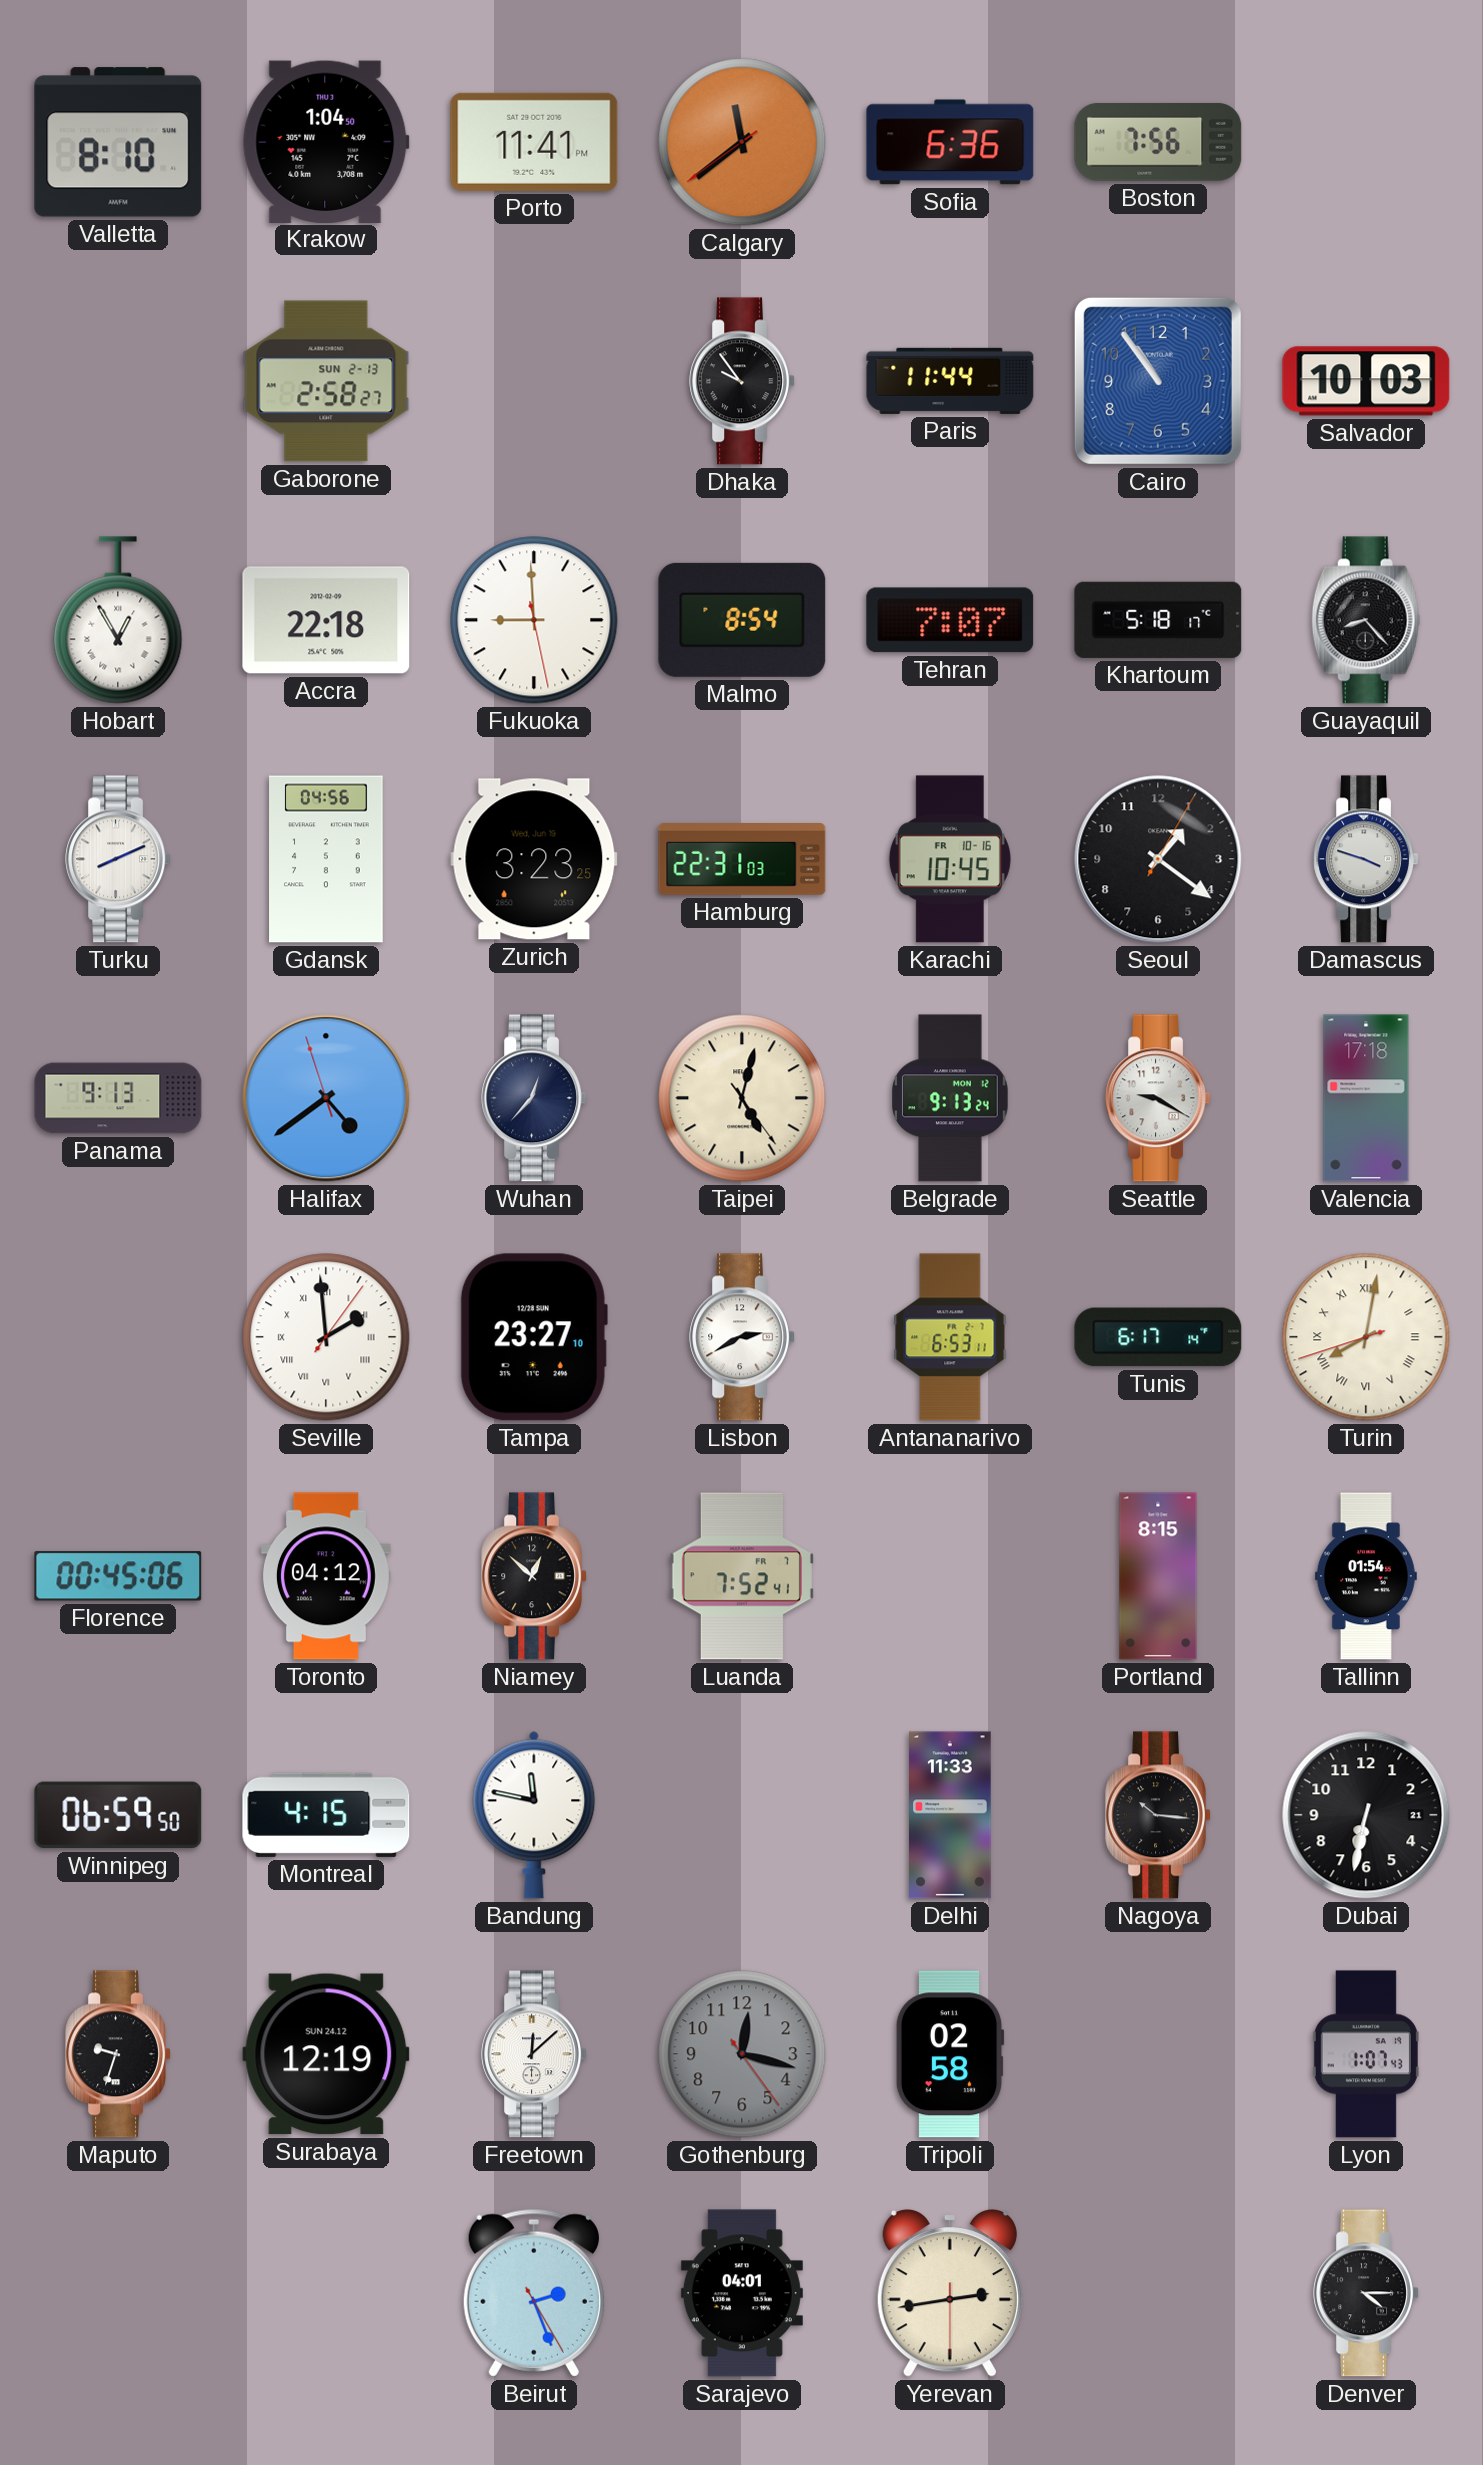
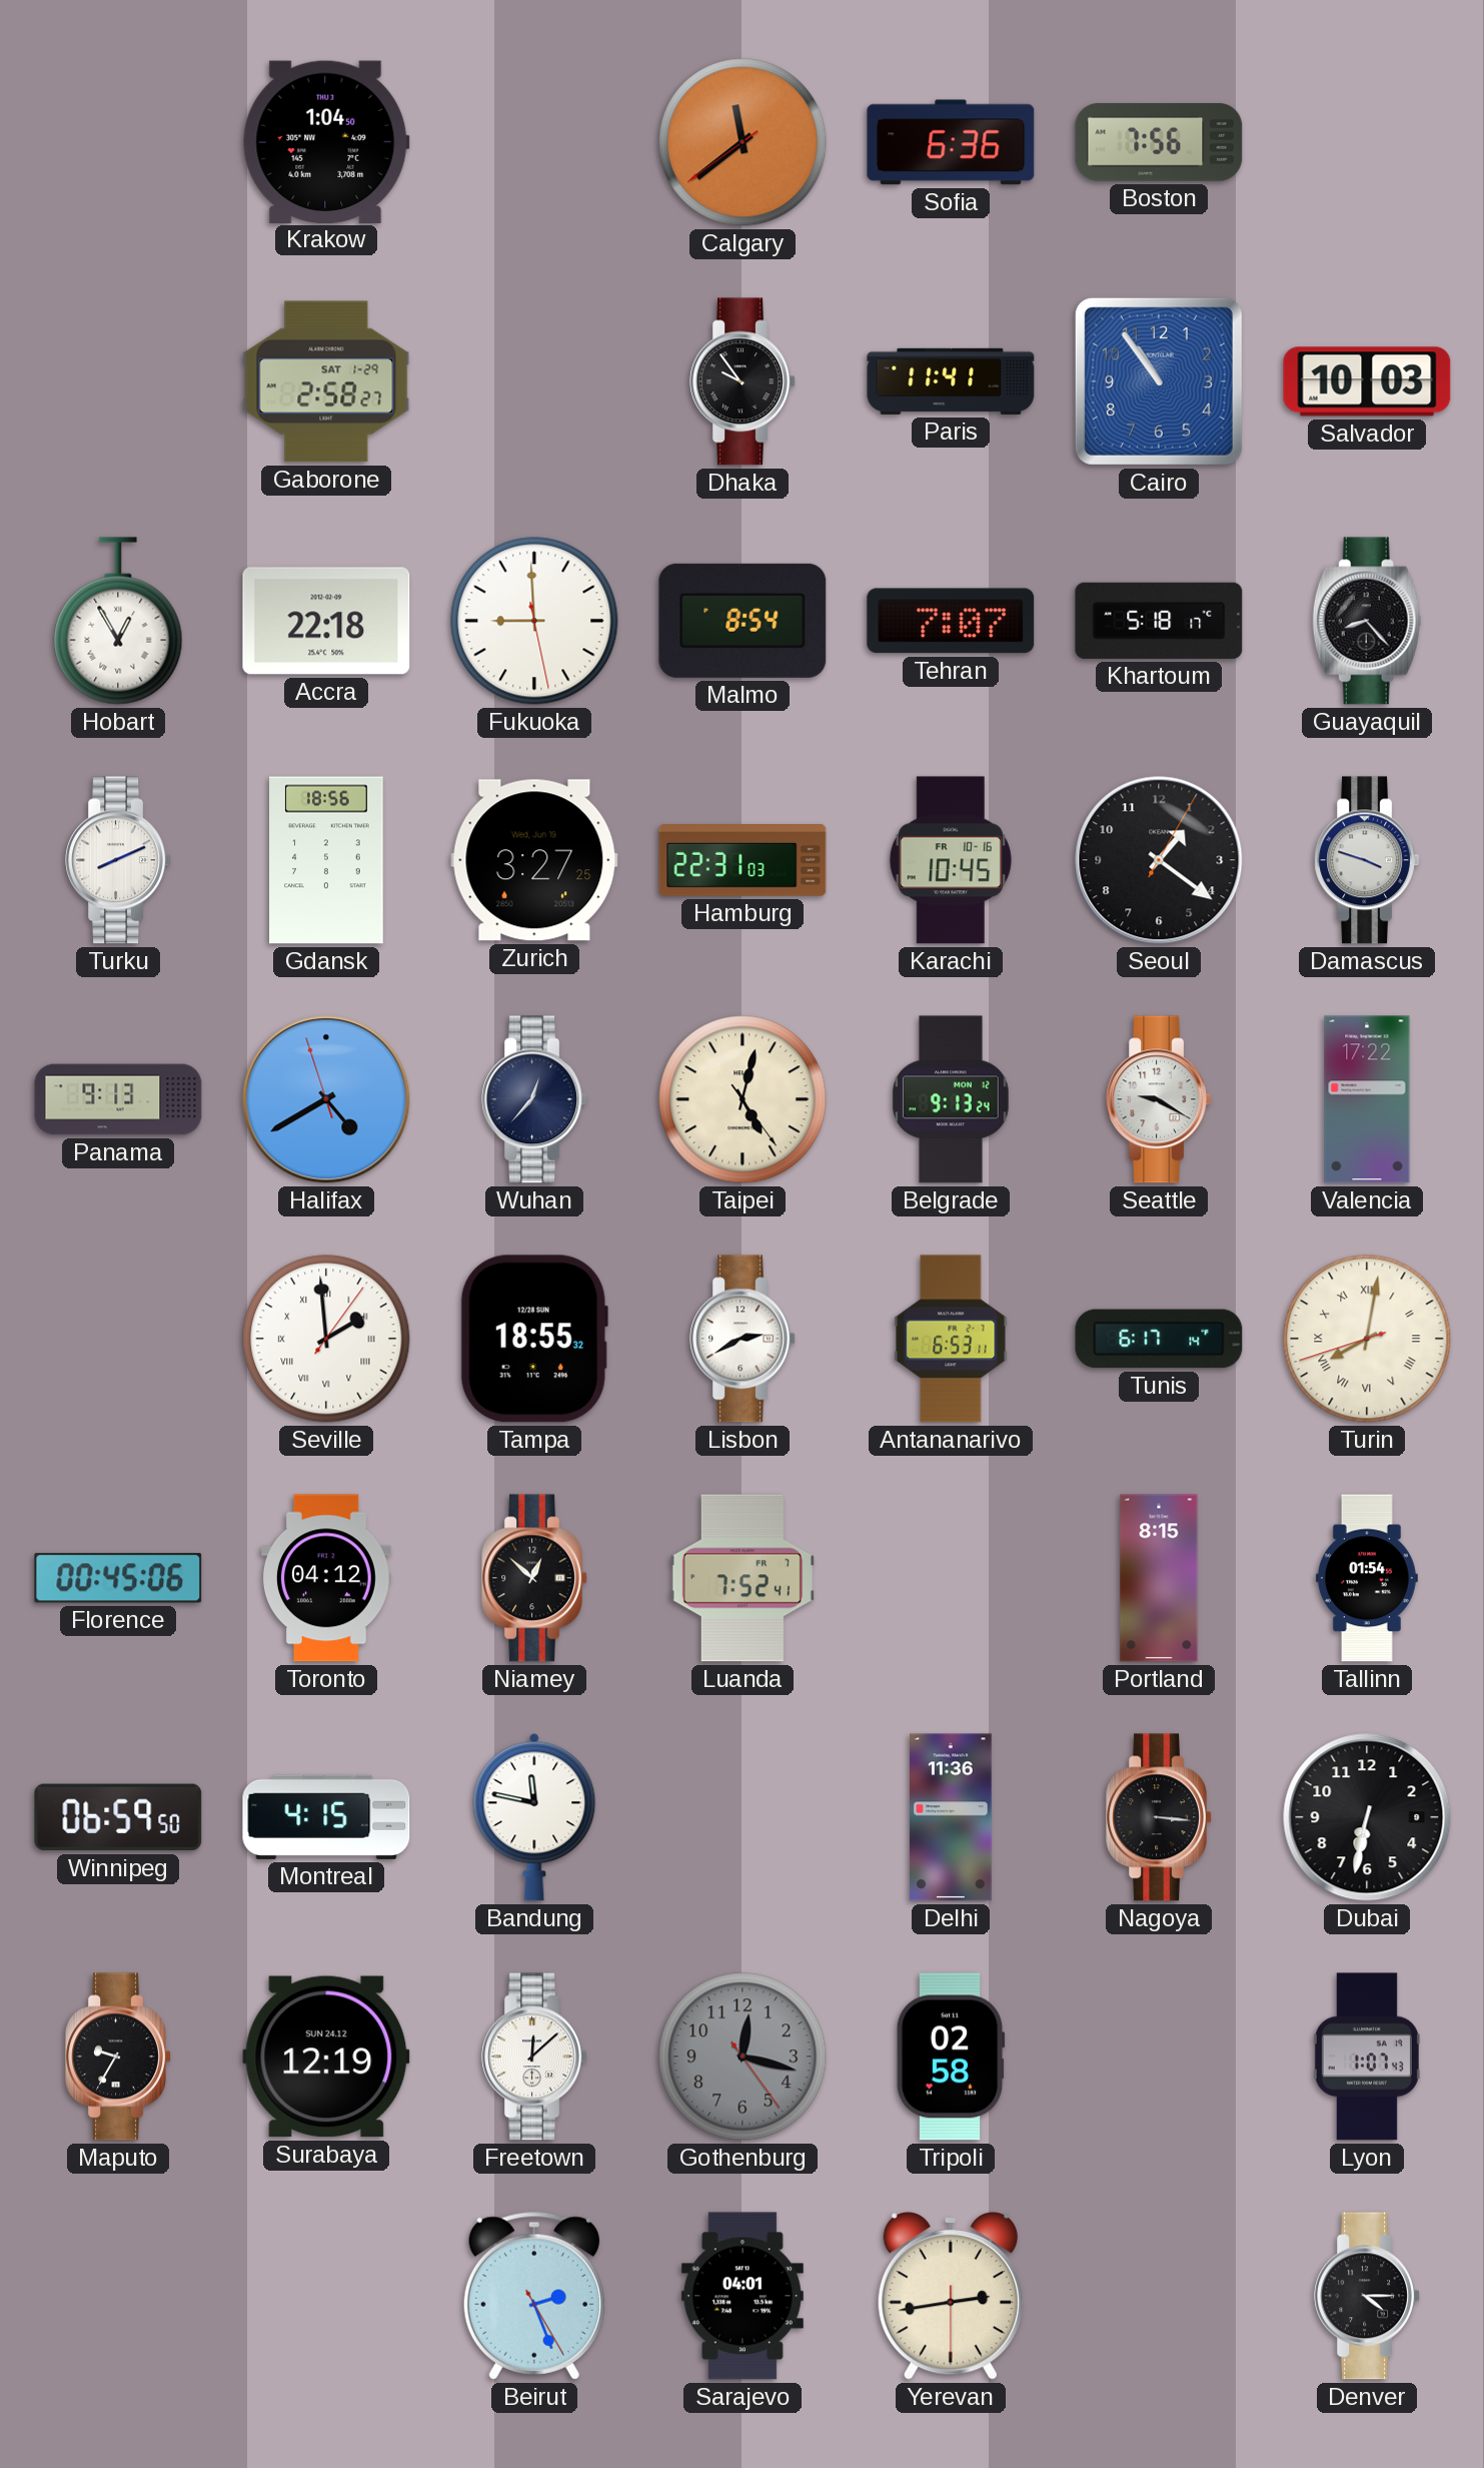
Valletta: 8:10 -> none (118, 142)
Porto: 11:41 -> none (534, 142)
Gaborone date: SUN 2-13 -> SAT 1-29 (326, 381)
Paris: 11:44 -> 11:41 (951, 381)
Gdansk: 04:56 -> 18:56 (326, 860)
Zurich: 3:23 -> 3:27 (534, 860)
Halifax: 4:38 -> 4:39 (326, 1099)
Valencia: 17:18 -> 17:22 (1367, 1099)
Tampa: 23:27 -> 18:55 (534, 1339)
Delhi: 11:33 -> 11:36 (951, 1817)
Nagoya: 10:16 -> 3:16 (1159, 1817)
Dubai date: 21 -> 9 (1367, 1817)
Maputo: 9:33 -> 9:35 (118, 2056)
